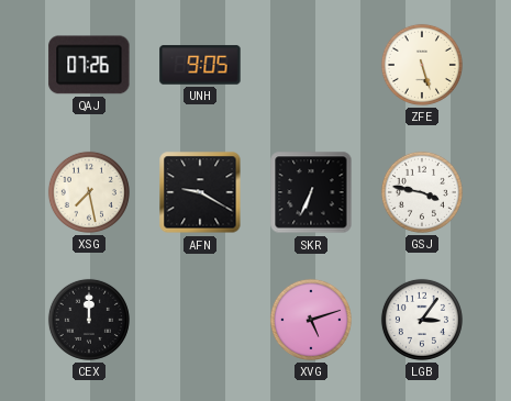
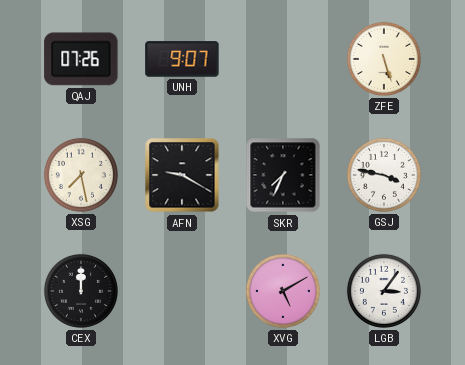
UNH: 9:05 -> 9:07 (182, 59)
SKR: 6:34 -> 7:34 (283, 175)
XVG: 5:12 -> 5:10 (283, 291)
